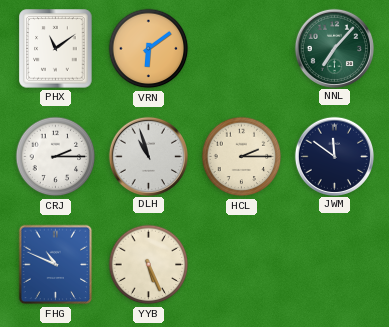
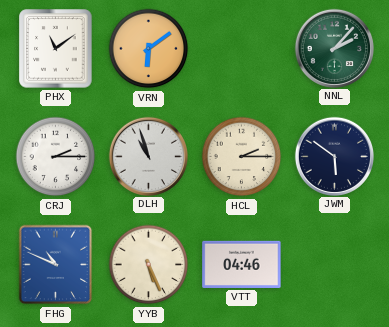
NNL: 7:07 -> 2:07 (334, 48)
JWM: 11:51 -> 5:51 (334, 156)
VTT: none -> 04:46 (242, 264)
